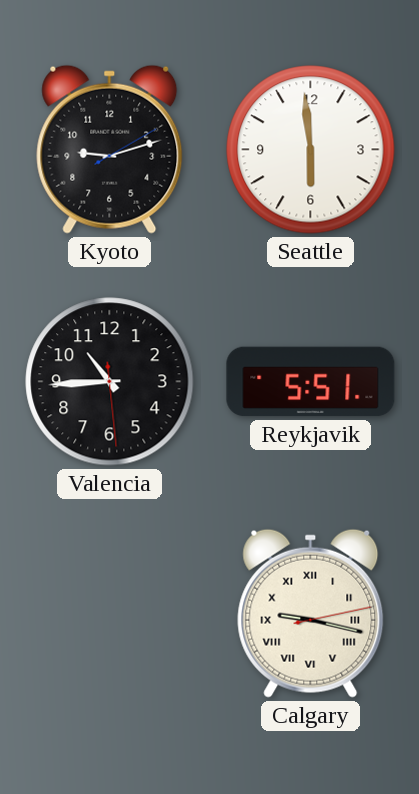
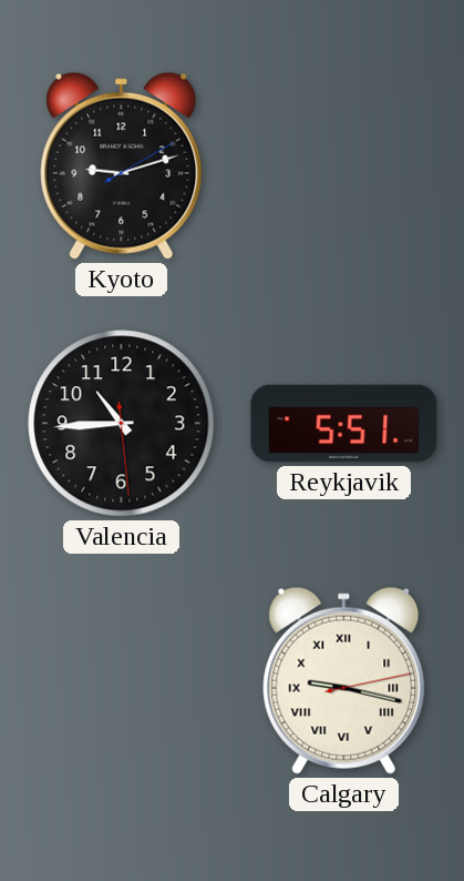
Seattle: 5:59 -> none (311, 150)
